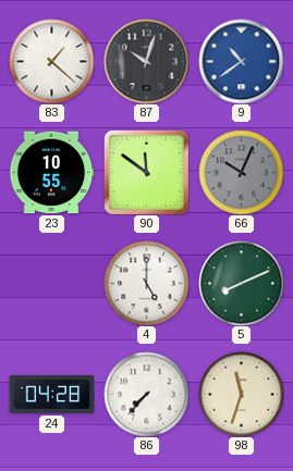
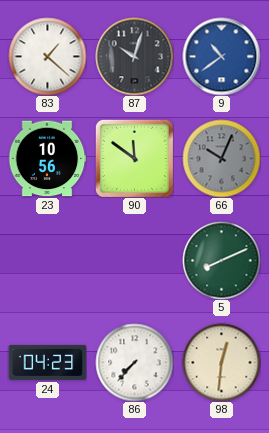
23: 10:55 -> 10:56 (47, 159)
4: 5:00 -> none (146, 283)
24: 04:28 -> 04:23 (47, 362)
98: 11:33 -> 12:31 (221, 362)
